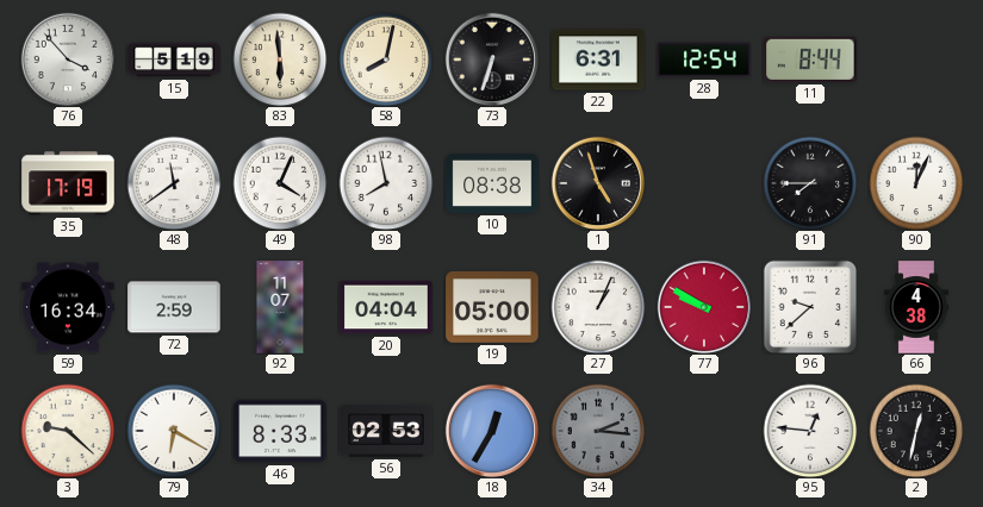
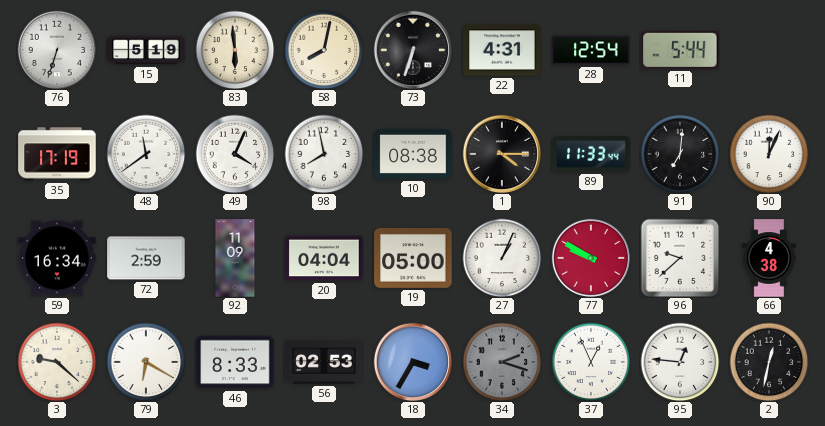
76: 3:53 -> 6:33 (56, 49)
22: 6:31 -> 4:31 (502, 50)
11: 8:44 -> 5:44 (680, 50)
1: 4:57 -> 4:15 (501, 153)
89: none -> 11:33 (591, 154)
91: 7:45 -> 7:01 (680, 154)
92: 11:07 -> 11:09 (235, 258)
18: 12:35 -> 3:35 (412, 361)
34: 2:16 -> 2:18 (502, 362)
37: none -> 12:56 (591, 362)
